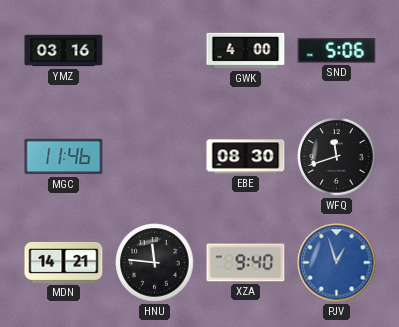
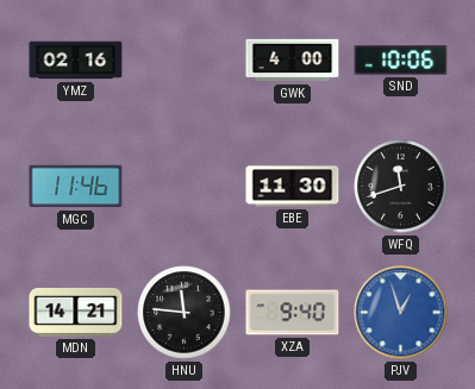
YMZ: 03:16 -> 02:16 (76, 61)
SND: 5:06 -> 10:06 (401, 61)
EBE: 08:30 -> 11:30 (293, 187)
